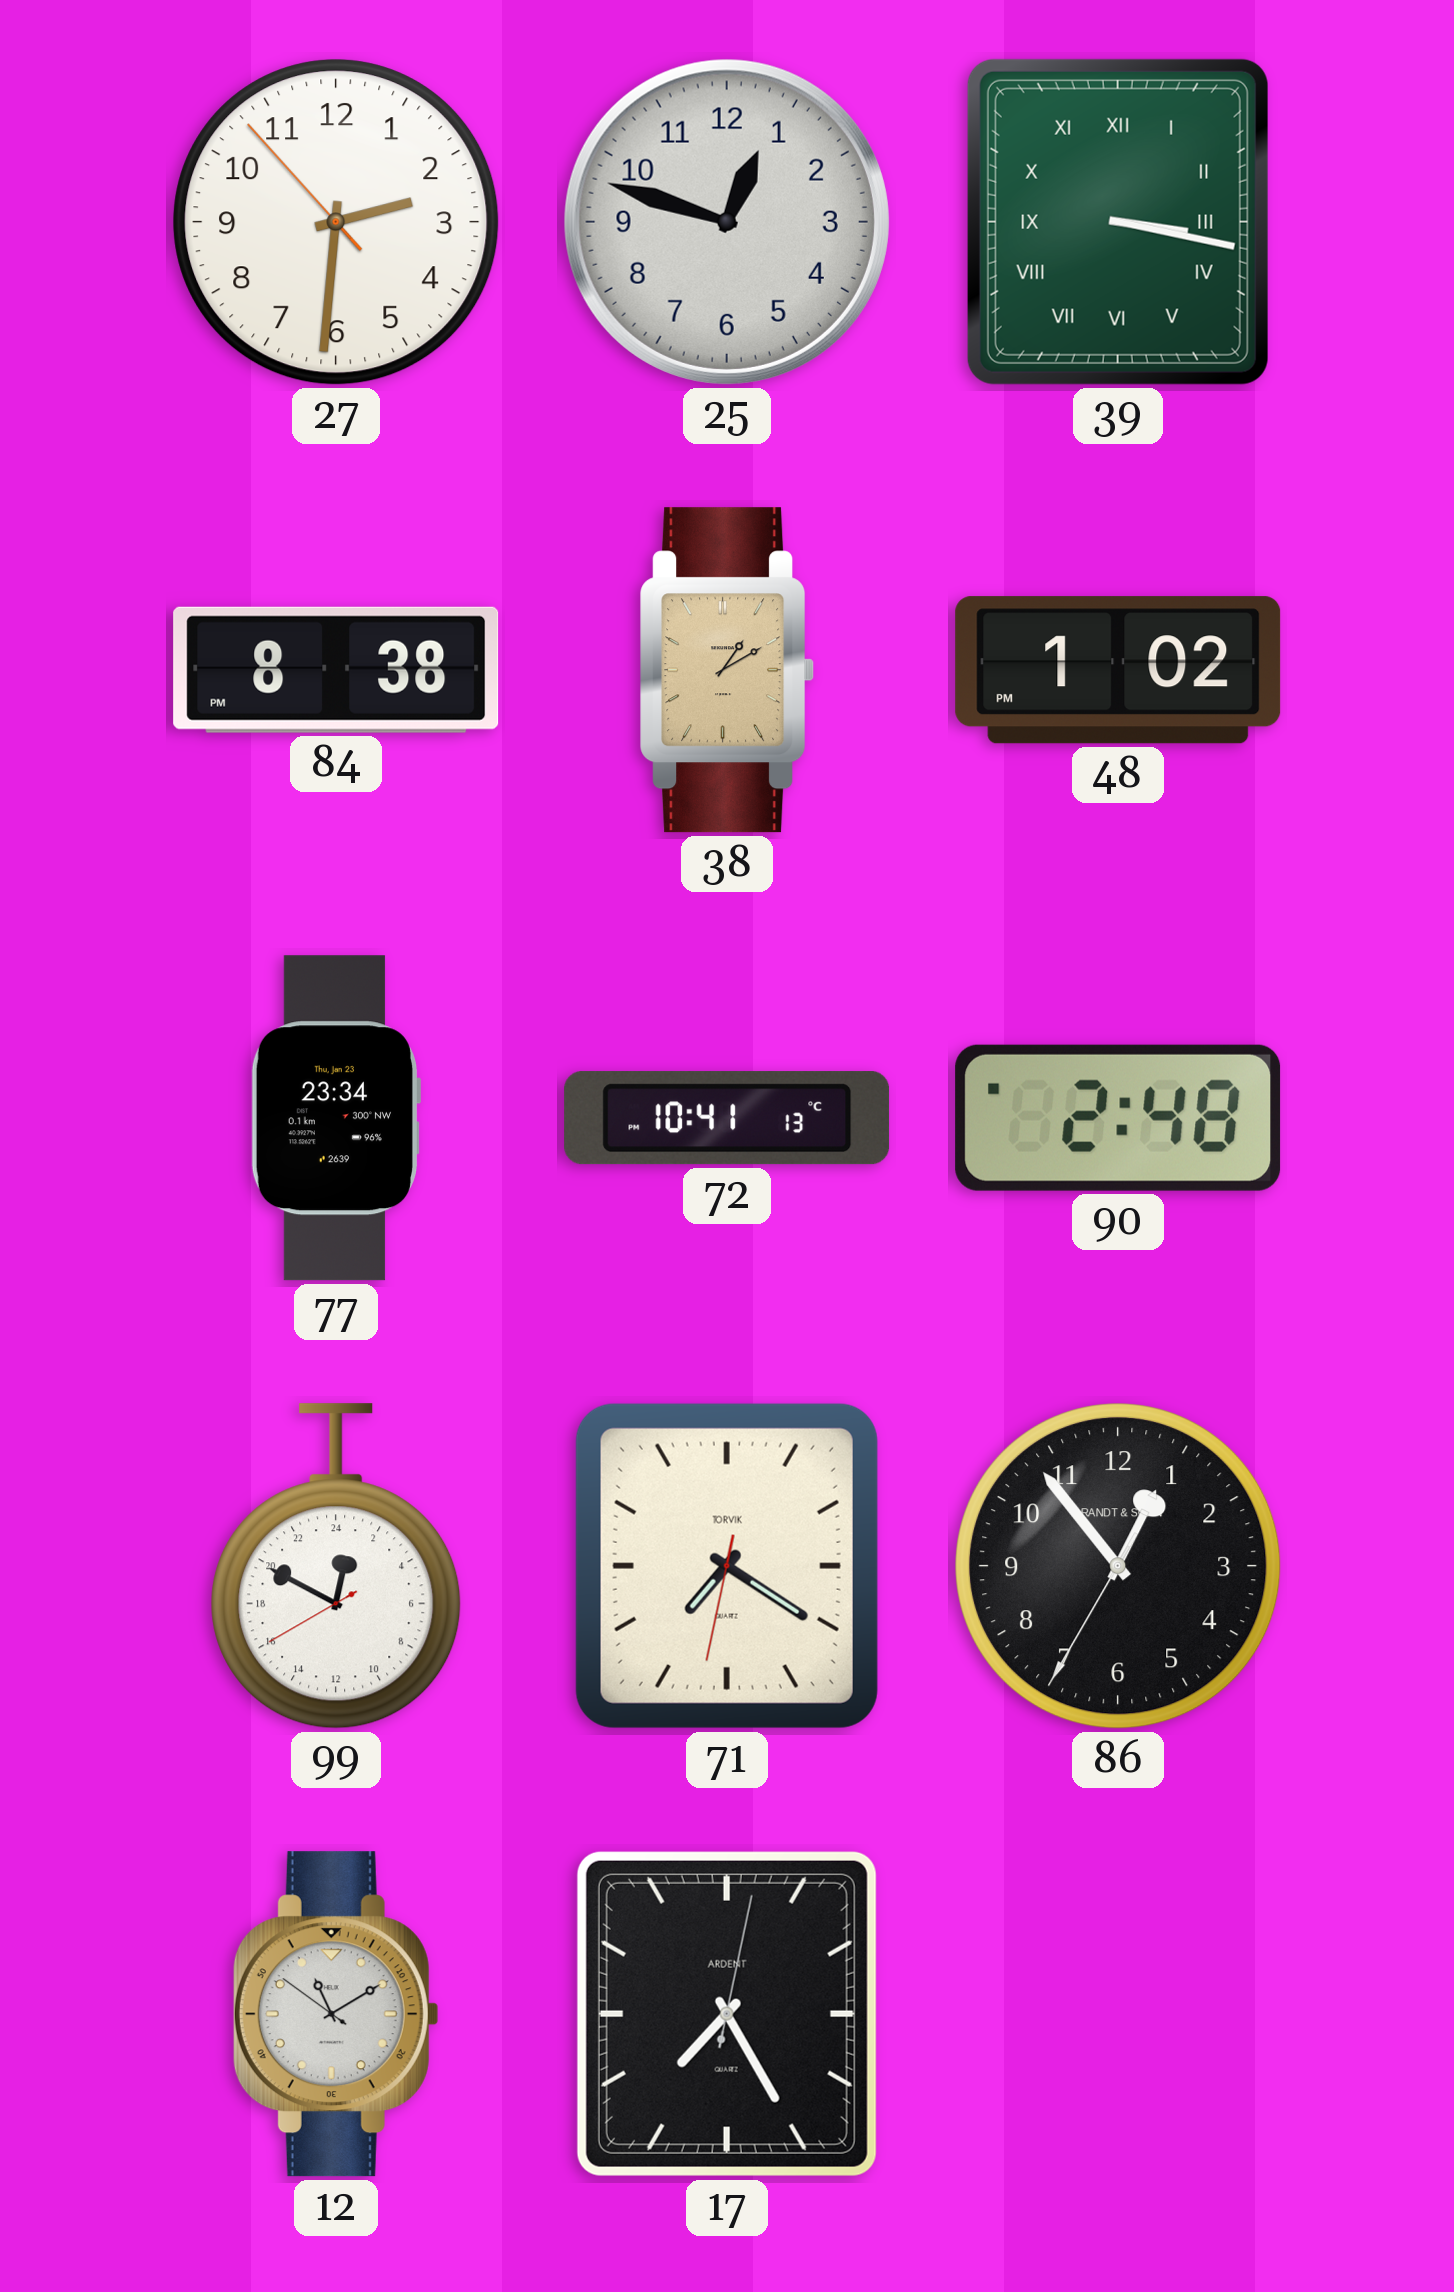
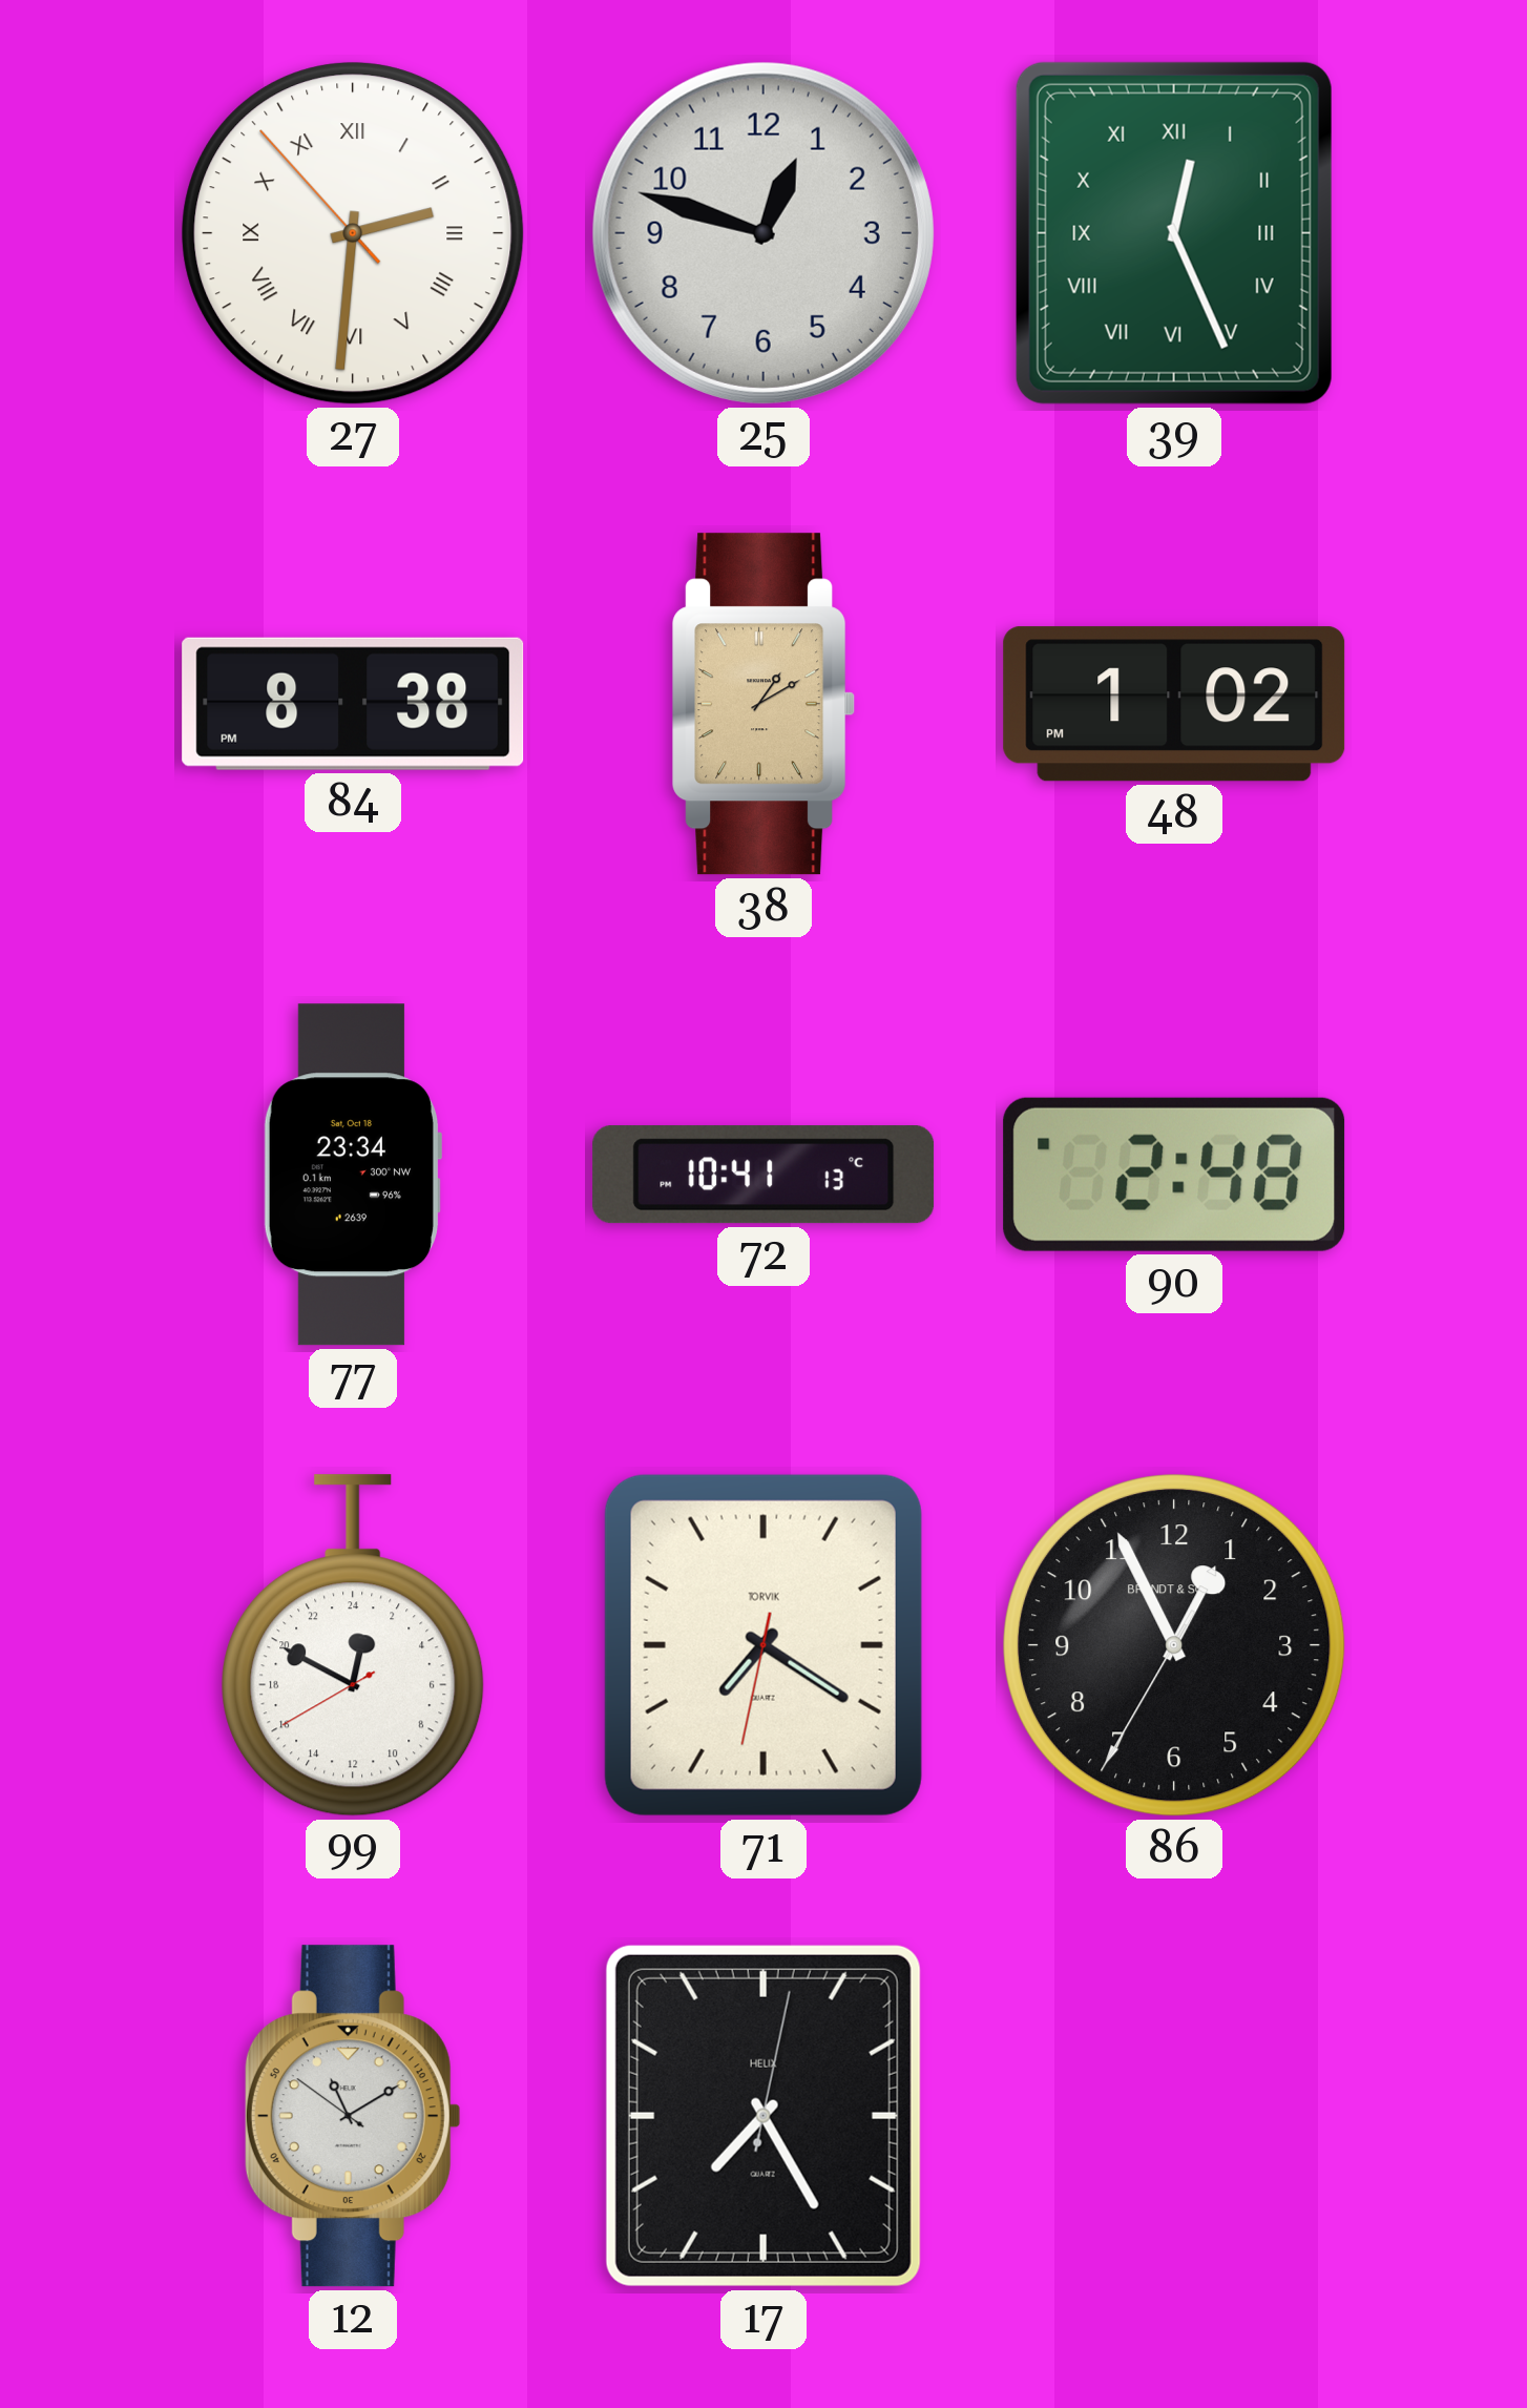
27 numerals: Arabic -> Roman (353, 233)
39: 3:17 -> 12:26 (1174, 233)
77 date: Thu, Jan 23 -> Sat, Oct 18 (352, 1175)
86: 12:53 -> 12:55 (1174, 1645)
17 brand: ARDENT -> HELIX (764, 2116)
